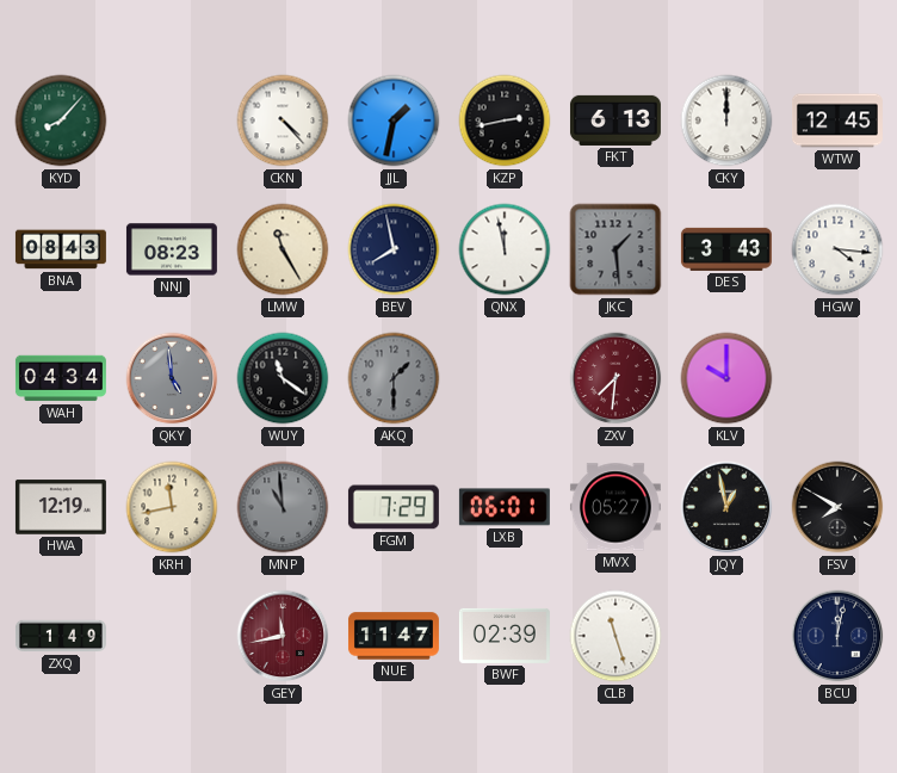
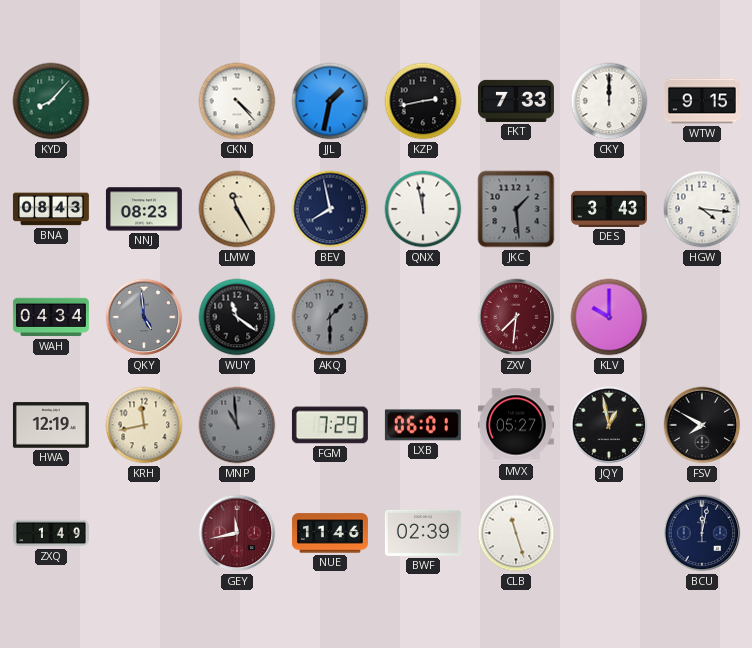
FKT: 6:13 -> 7:33 (516, 101)
WTW: 12:45 -> 9:15 (702, 101)
NUE: 11:47 -> 11:46 (330, 533)
